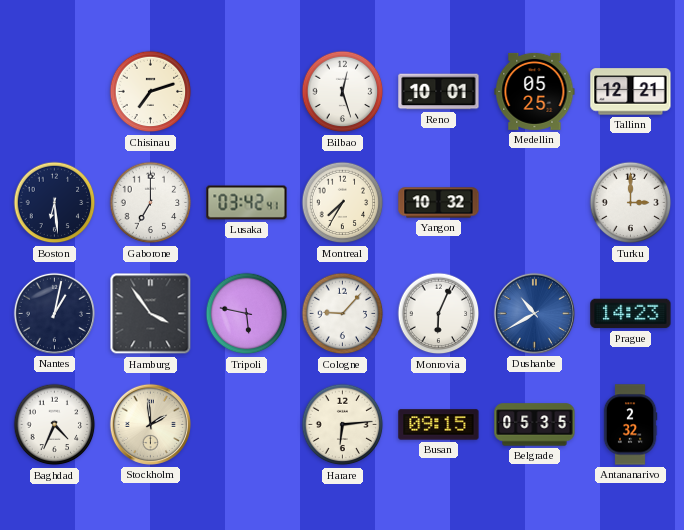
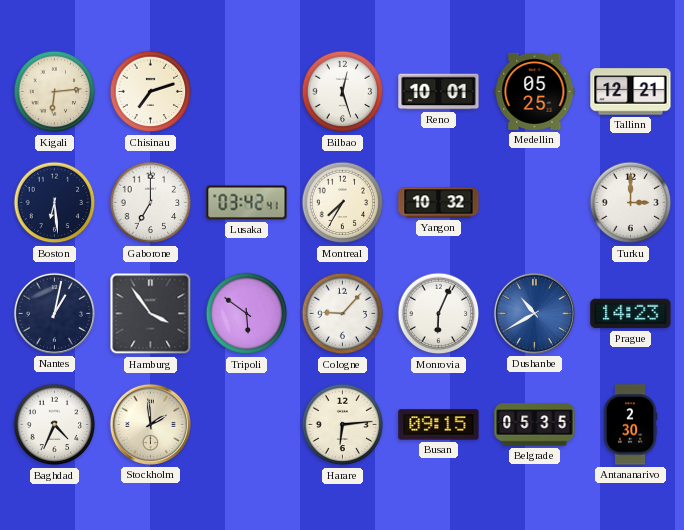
Kigali: none -> 6:14 (55, 92)
Tripoli: 5:47 -> 5:51 (247, 314)
Antananarivo: 2:32 -> 2:30 (630, 425)
